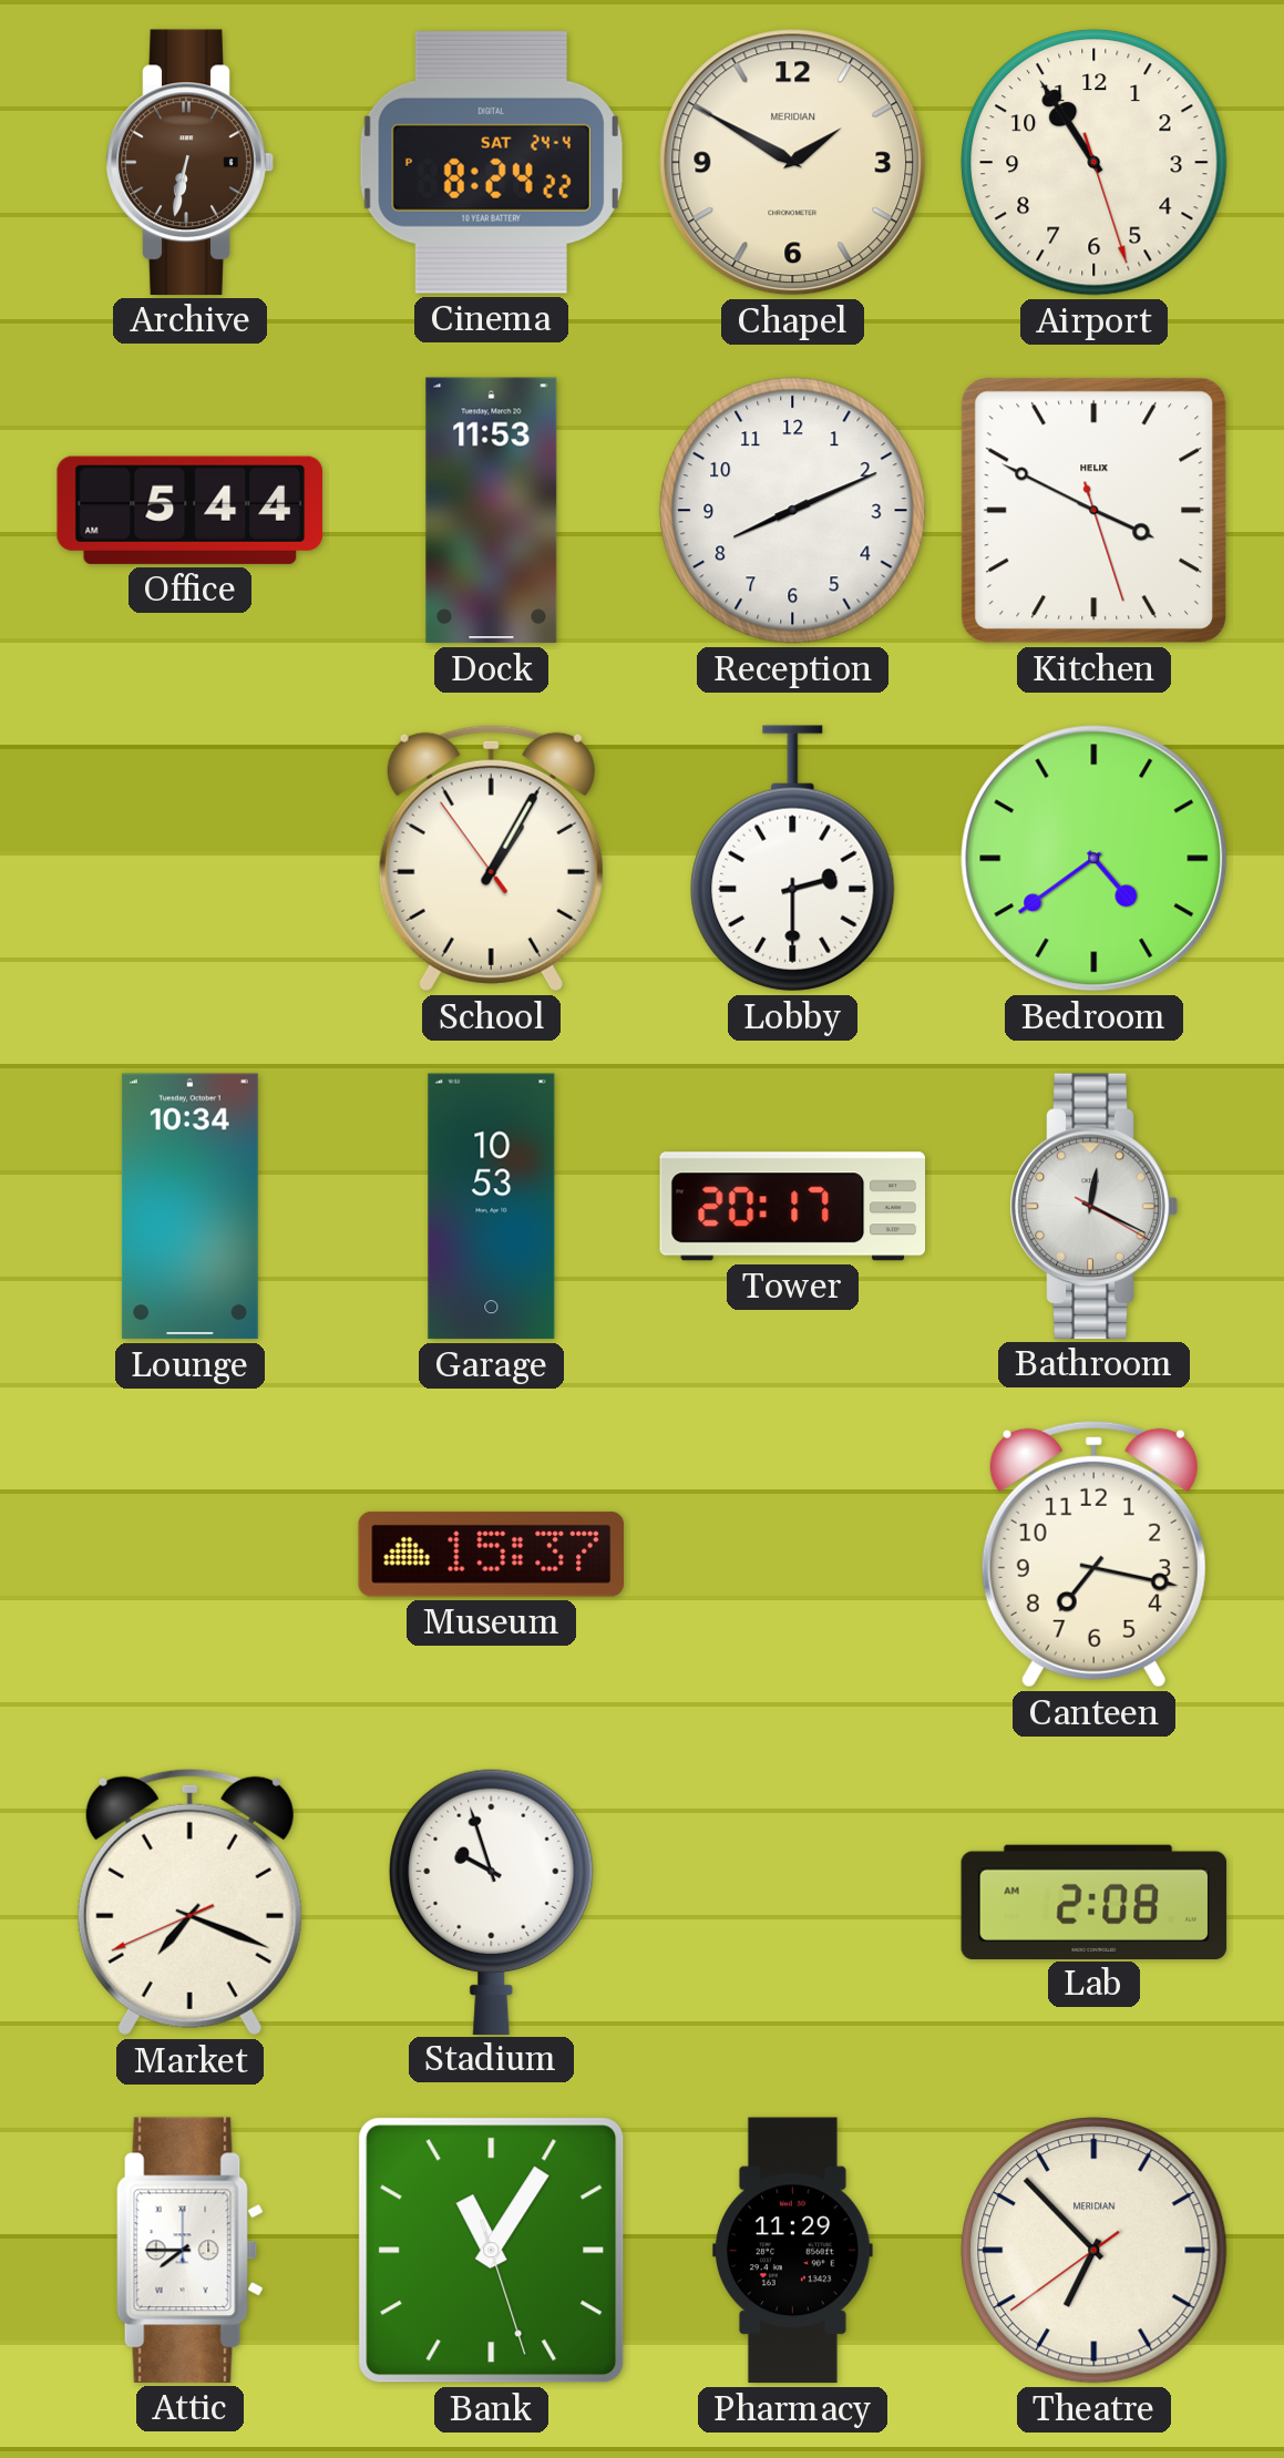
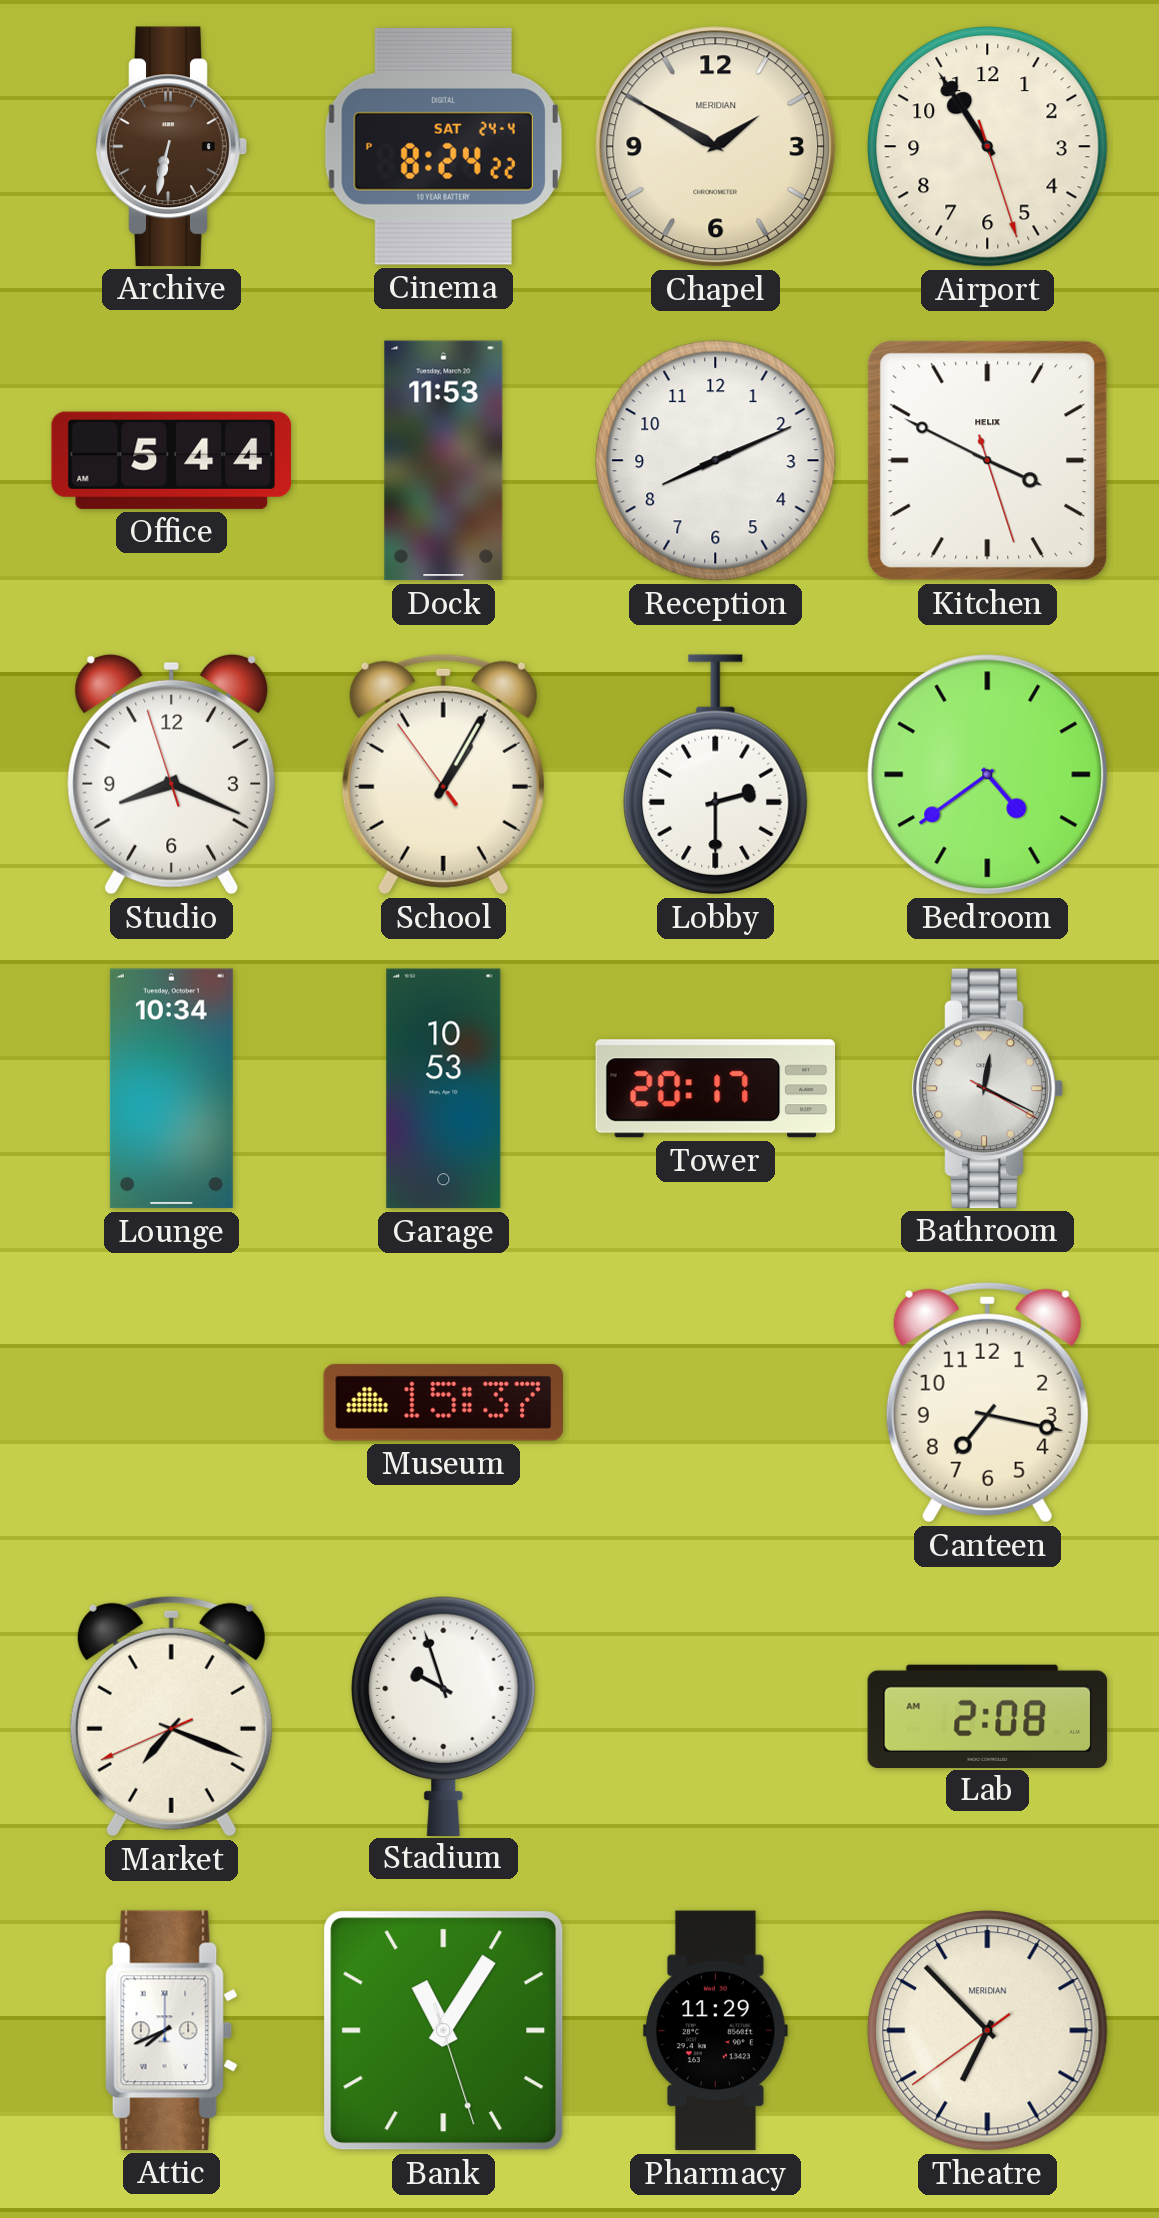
Studio: none -> 8:18 (172, 774)
Attic: 7:45 -> 7:41 (171, 2030)
